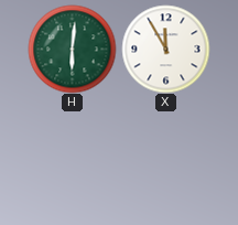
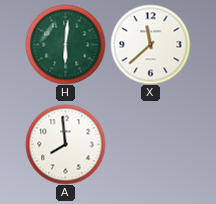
X: 11:55 -> 11:38 (150, 44)
A: none -> 7:59 (65, 144)
